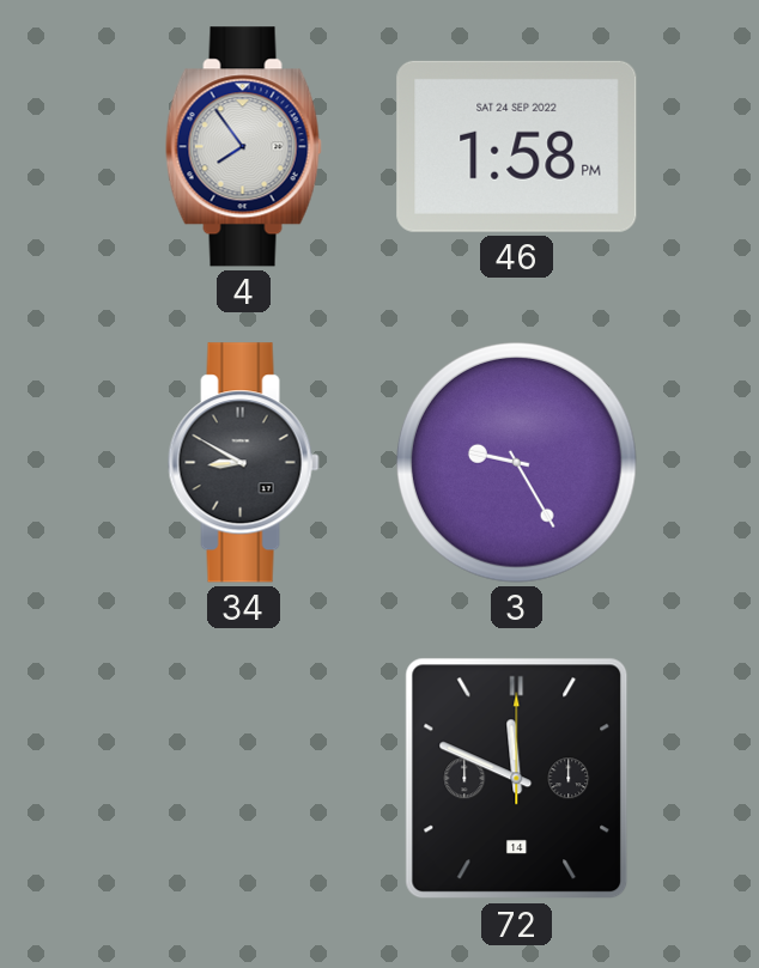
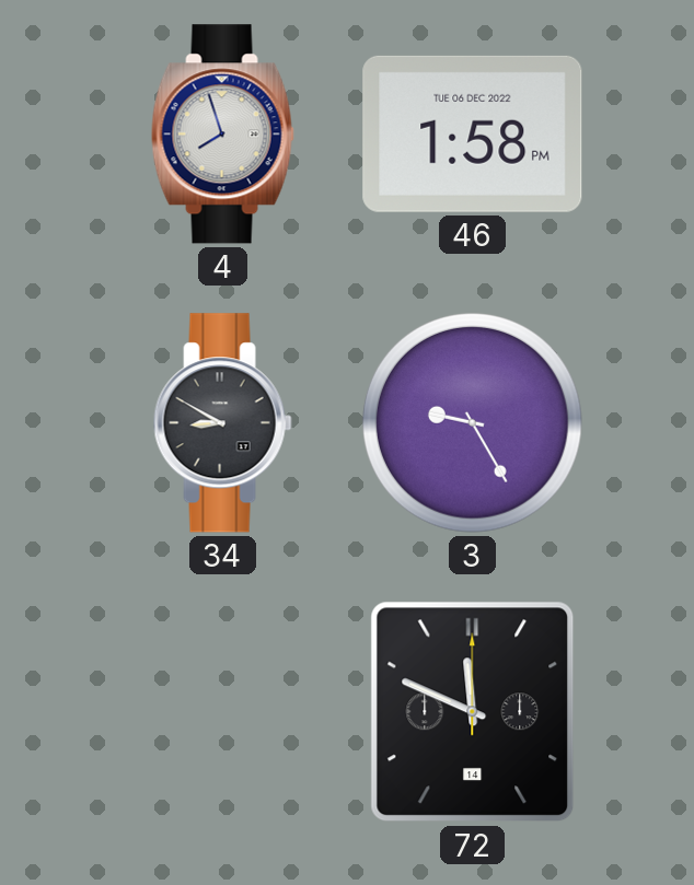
4: 7:54 -> 7:57 (222, 135)
46 date: SAT 24 SEP 2022 -> TUE 06 DEC 2022 (473, 133)
